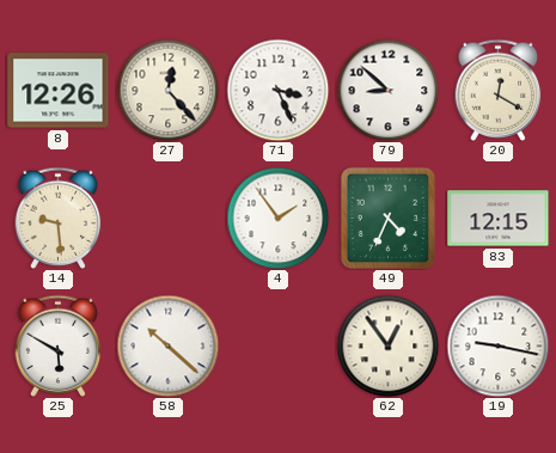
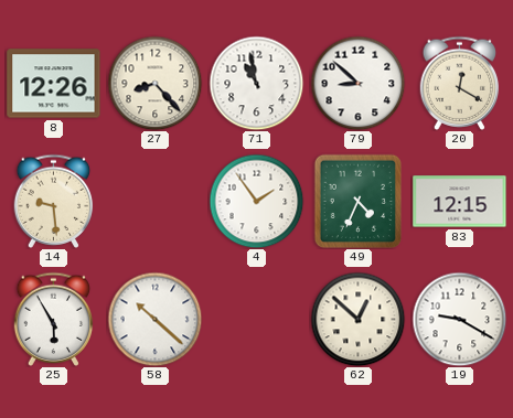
27: 12:23 -> 8:23 (154, 83)
71: 3:26 -> 10:58 (256, 83)
25: 5:50 -> 5:55 (54, 319)
62: 12:54 -> 12:52 (357, 319)
19: 9:17 -> 9:20 (459, 319)
